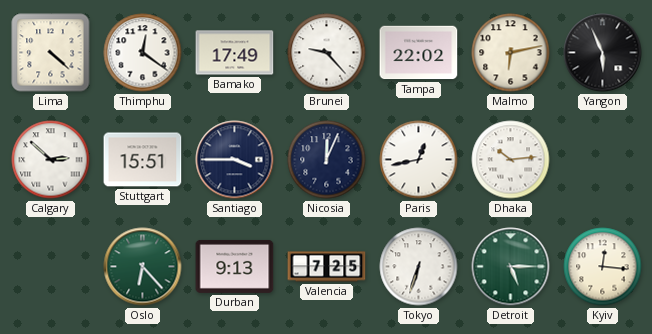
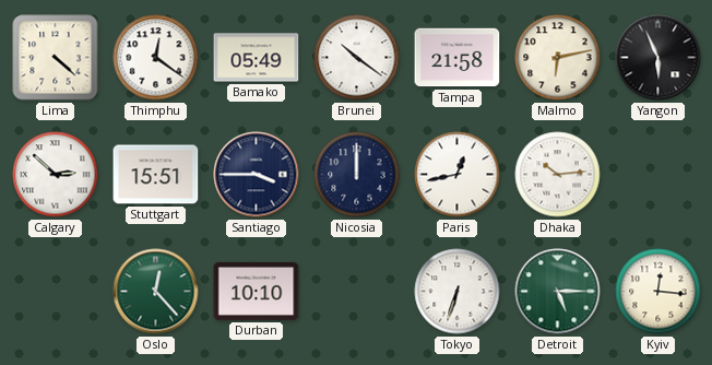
Bamako: 17:49 -> 05:49 (257, 58)
Brunei: 9:23 -> 10:21 (357, 58)
Tampa: 22:02 -> 21:58 (458, 58)
Nicosia: 12:04 -> 12:00 (357, 175)
Oslo: 6:23 -> 12:23 (156, 292)
Durban: 9:13 -> 10:10 (257, 291)
Valencia: 7:25 -> none (327, 267)
